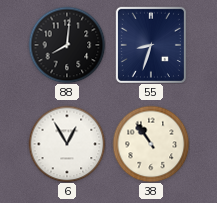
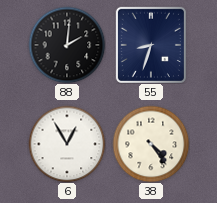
88: 8:01 -> 2:01 (67, 45)
38: 10:54 -> 4:24 (151, 144)
